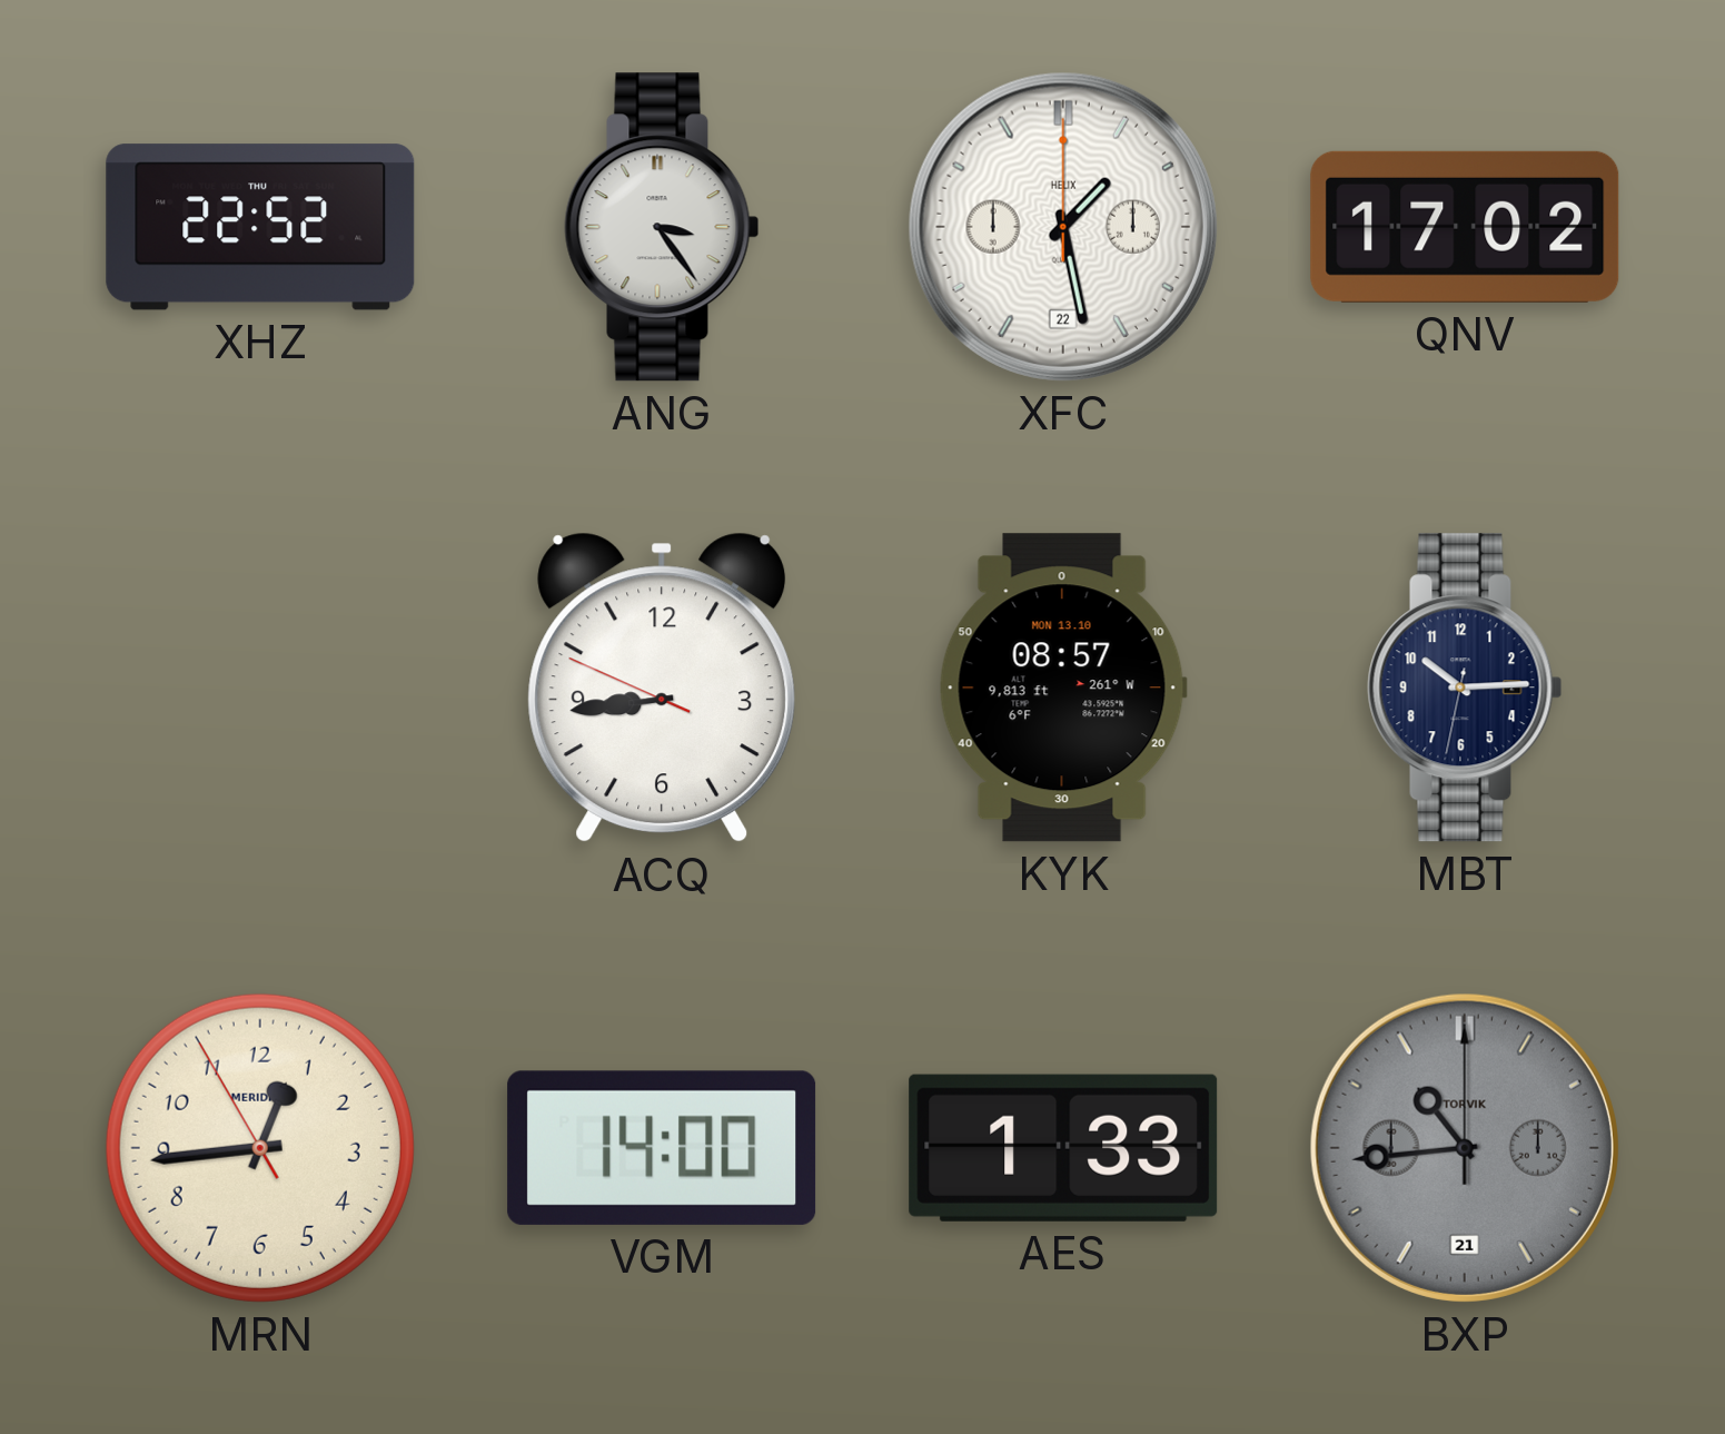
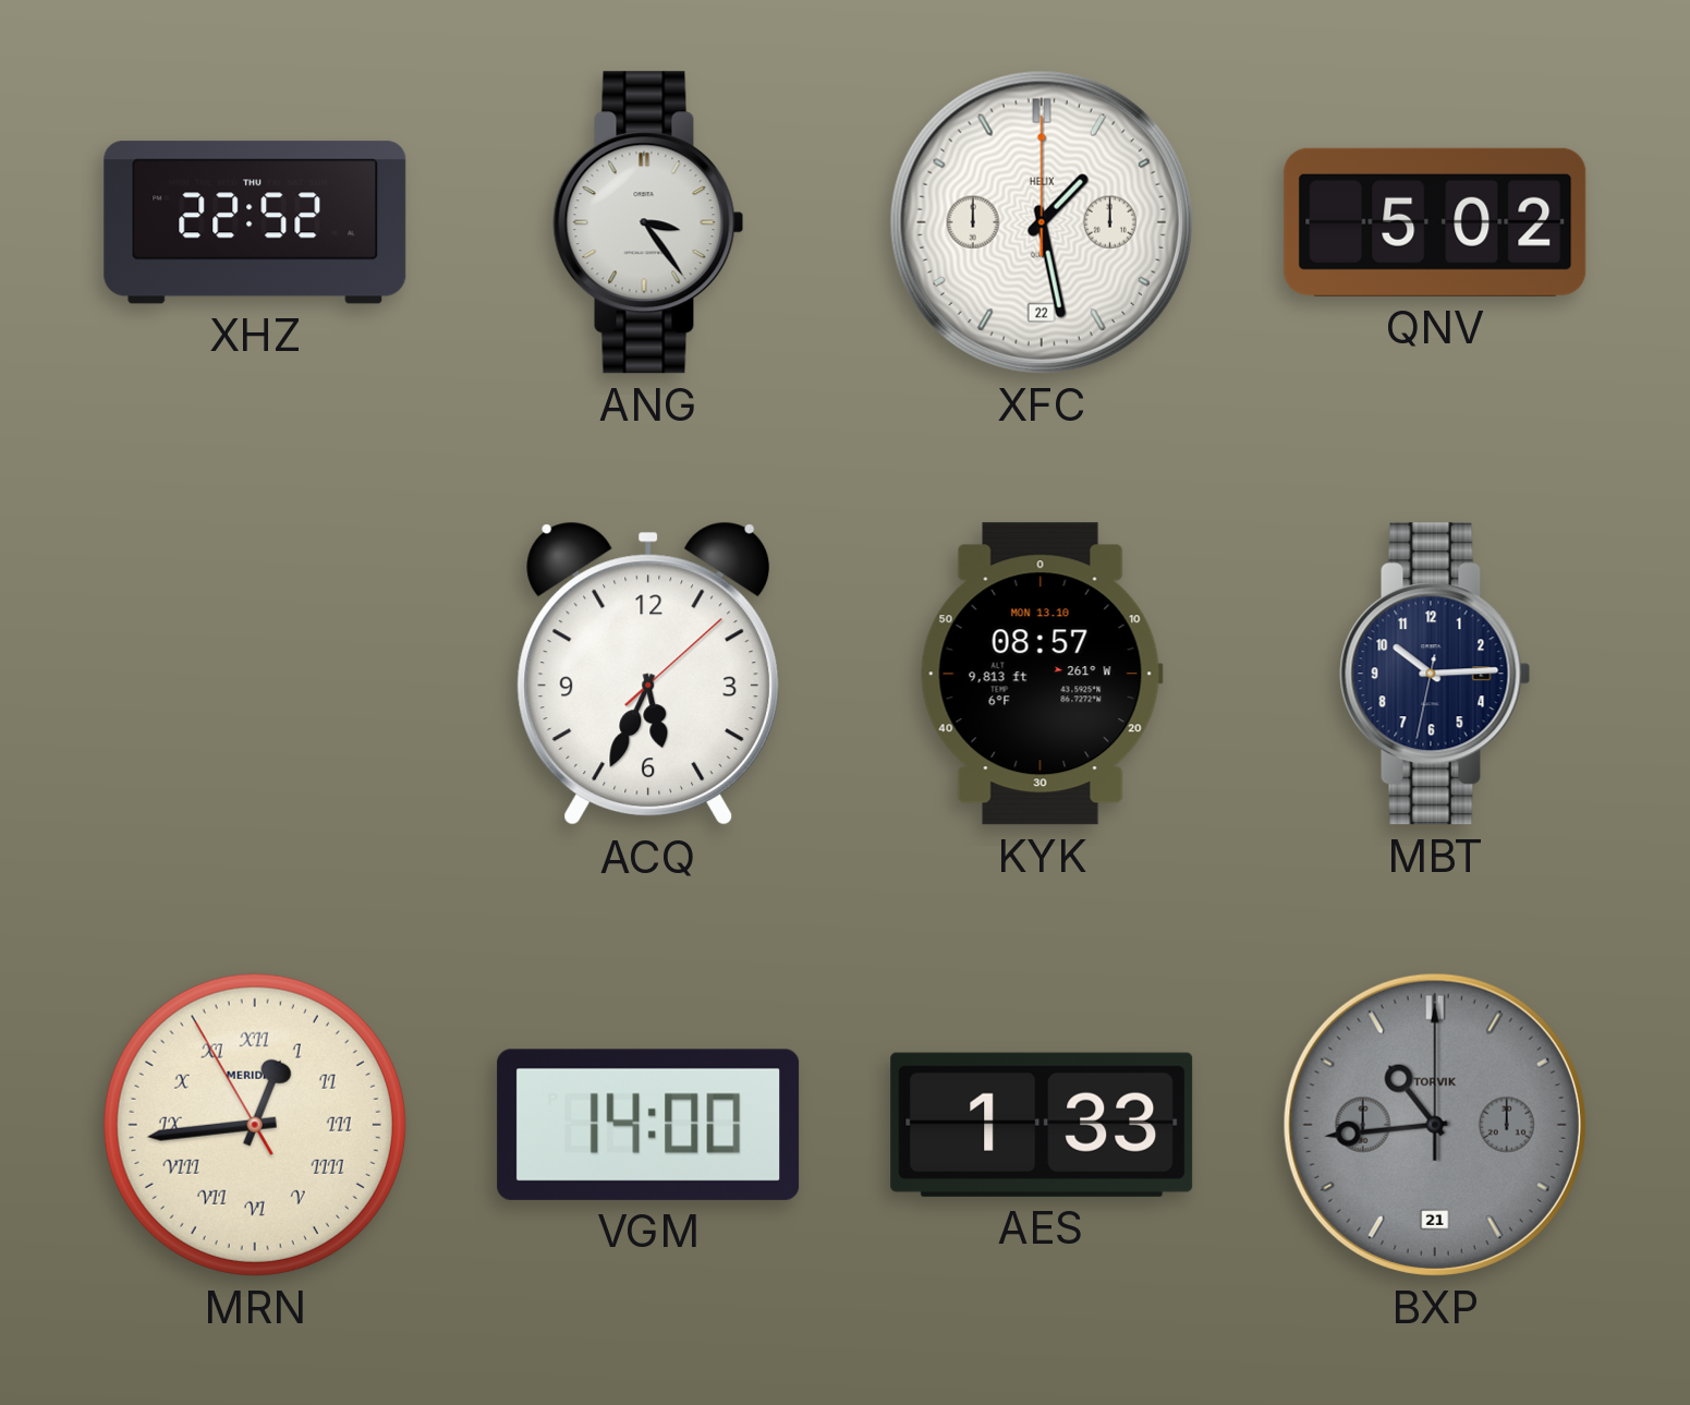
QNV: 17:02 -> 5:02 (1435, 222)
ACQ: 8:43 -> 5:34 (648, 674)
MRN numerals: Arabic -> Roman (255, 1125)
